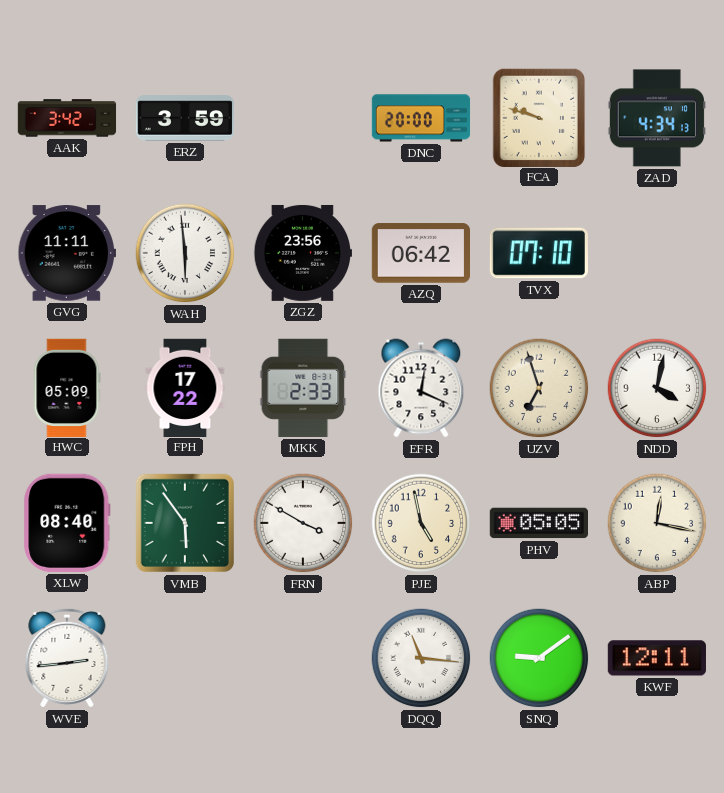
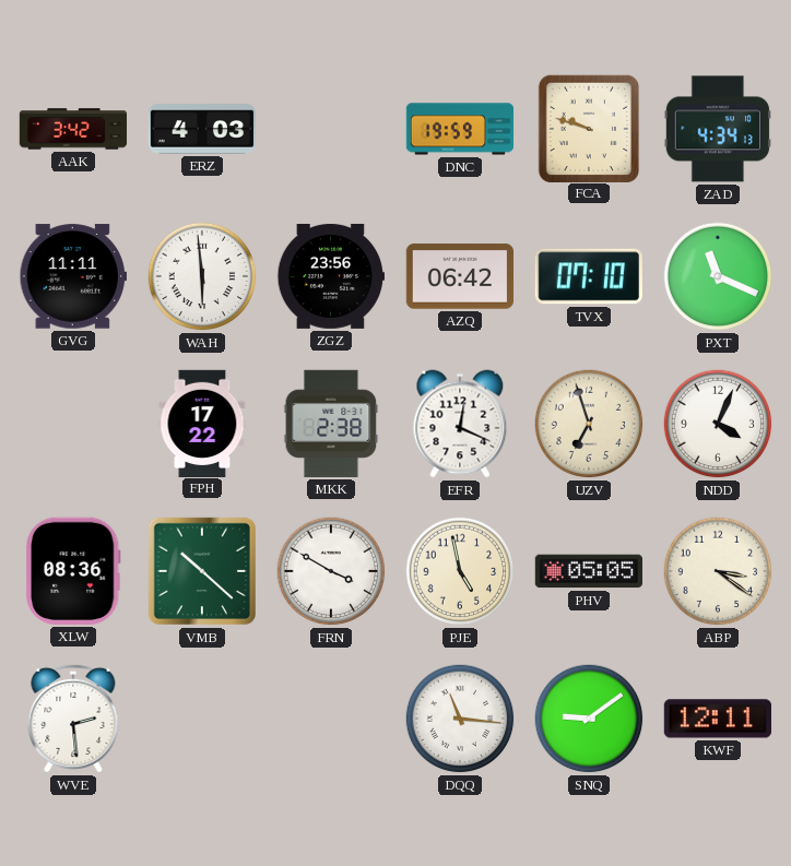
ERZ: 3:59 -> 4:03 (201, 129)
DNC: 20:00 -> 19:59 (460, 129)
PXT: none -> 11:19 (718, 276)
HWC: 05:09 -> none (67, 387)
MKK: 2:33 -> 2:38 (331, 424)
NDD: 4:02 -> 4:04 (718, 424)
XLW: 08:40 -> 08:36 (73, 571)
VMB: 5:54 -> 10:22 (202, 571)
ABP: 12:17 -> 3:21 (718, 571)
WVE: 2:44 -> 2:29 (73, 719)
